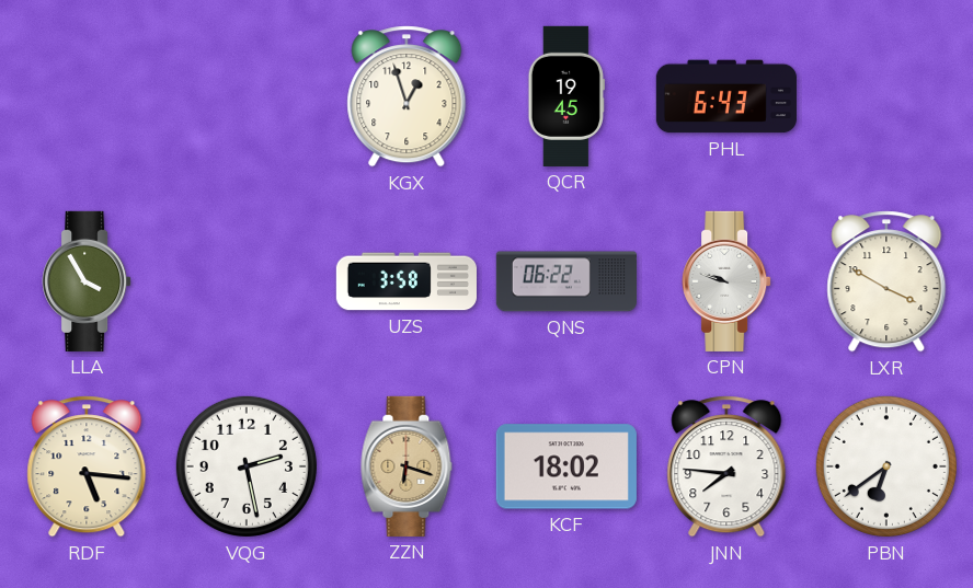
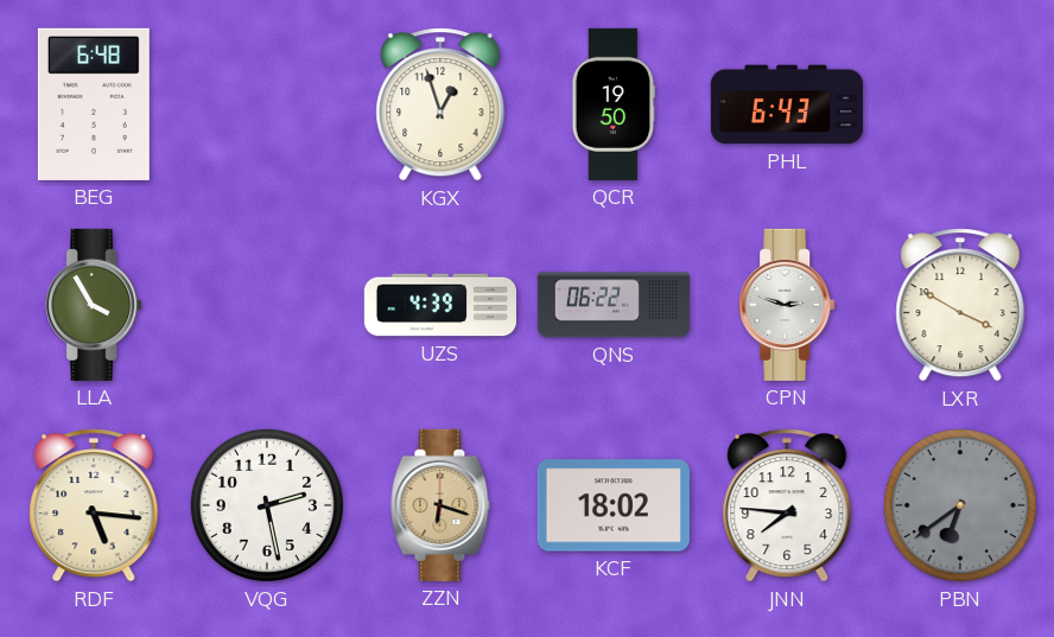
BEG: none -> 6:48 (94, 104)
QCR: 19:45 -> 19:50 (614, 104)
UZS: 3:58 -> 4:39 (440, 305)
CPN: 9:48 -> 2:48 (787, 305)
PBN dial: white -> grey (960, 505)
